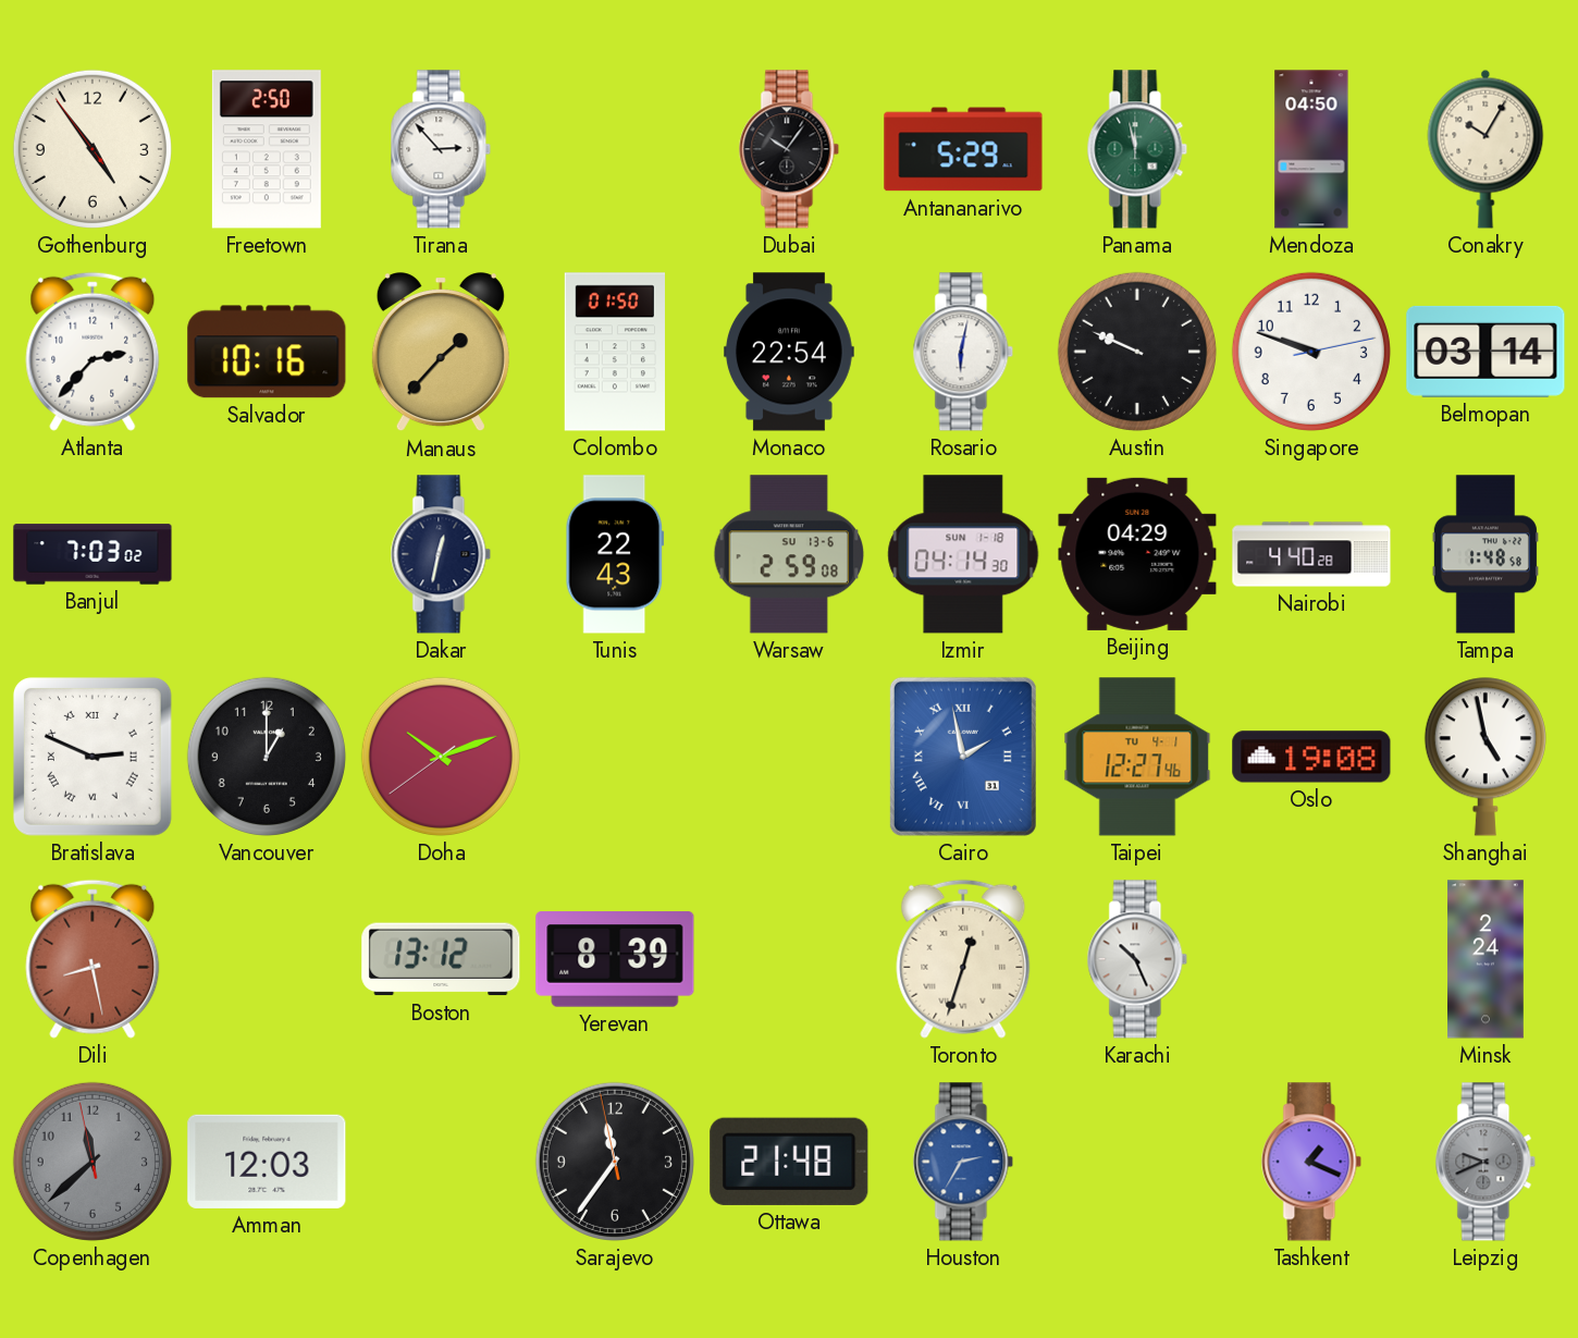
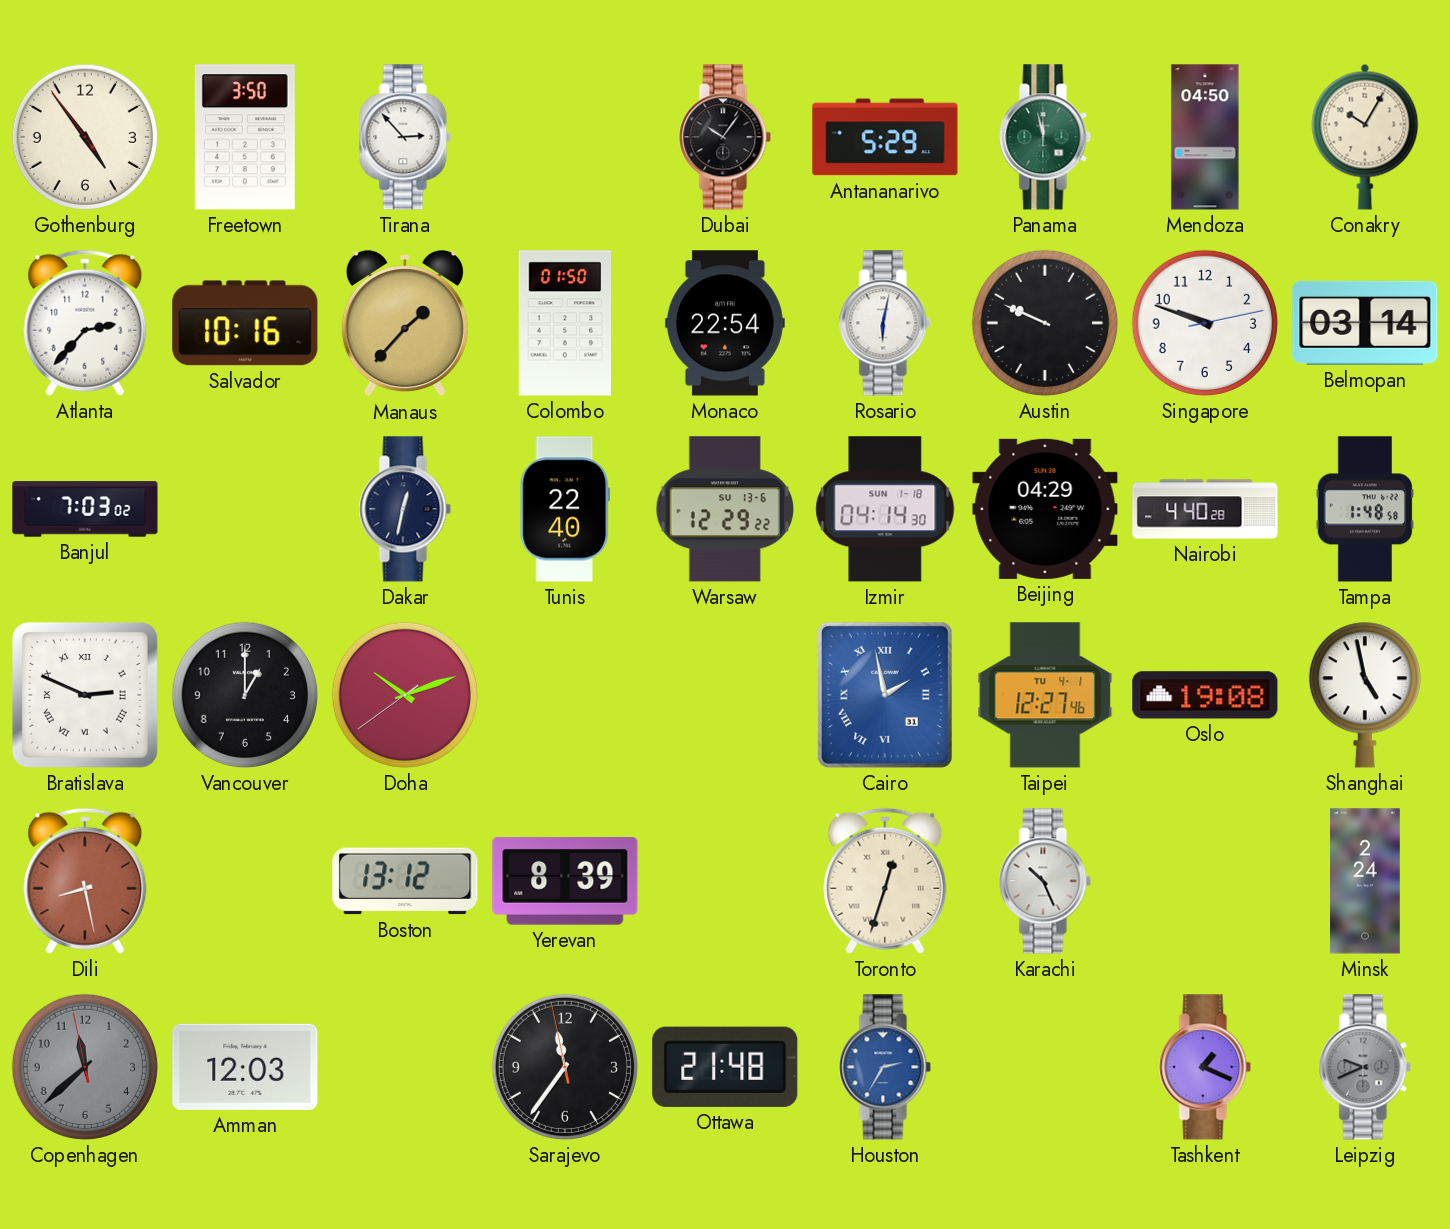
Freetown: 2:50 -> 3:50 (245, 137)
Tunis: 22:43 -> 22:40 (565, 509)
Warsaw: 2:59 -> 12:29 (725, 509)
